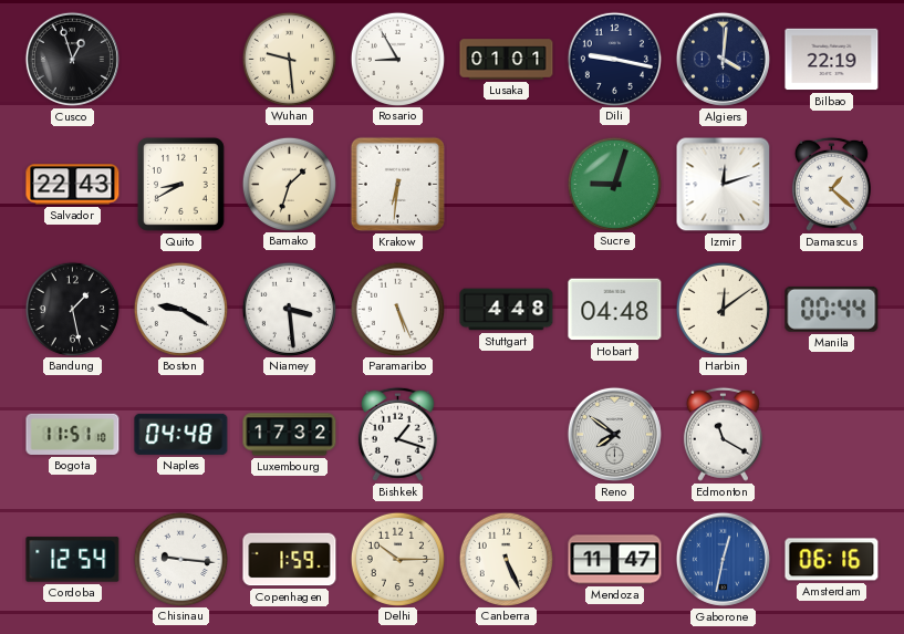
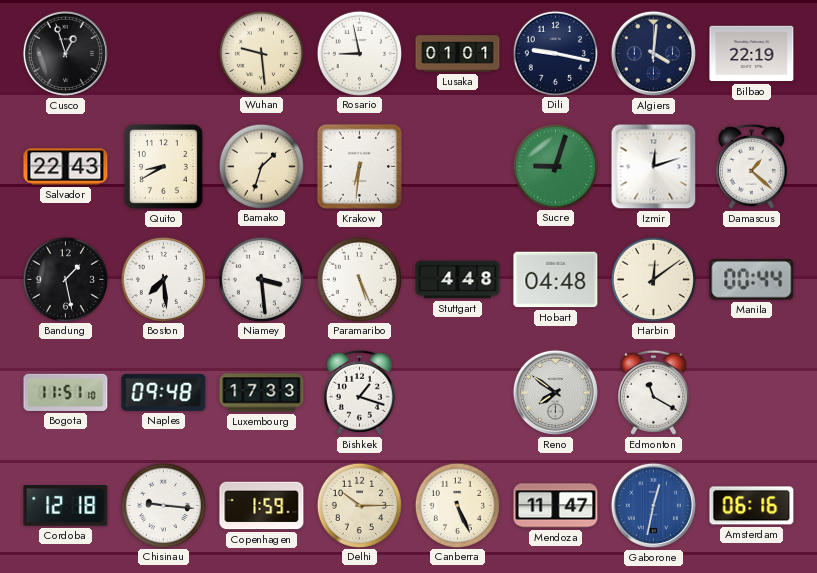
Rosario: 8:55 -> 8:58 (359, 53)
Boston: 9:20 -> 7:29 (163, 279)
Naples: 04:48 -> 09:48 (164, 392)
Luxembourg: 17:32 -> 17:33 (262, 393)
Cordoba: 12:54 -> 12:18 (66, 506)
